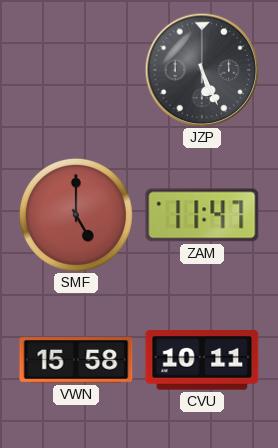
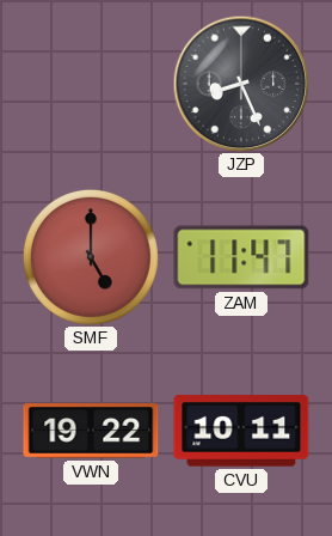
JZP: 5:26 -> 8:26 (241, 84)
VWN: 15:58 -> 19:22 (91, 431)
